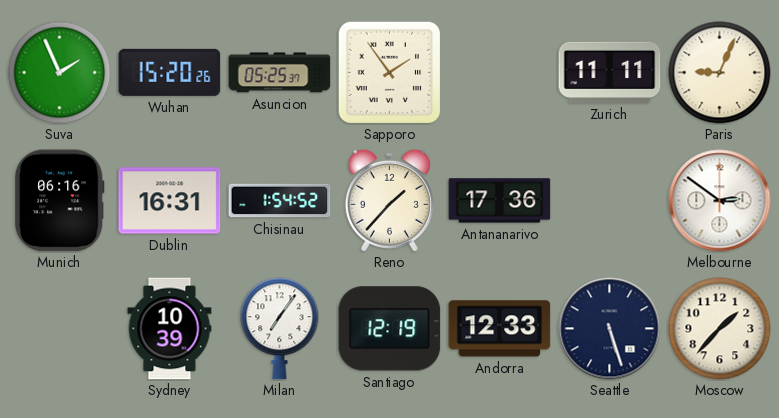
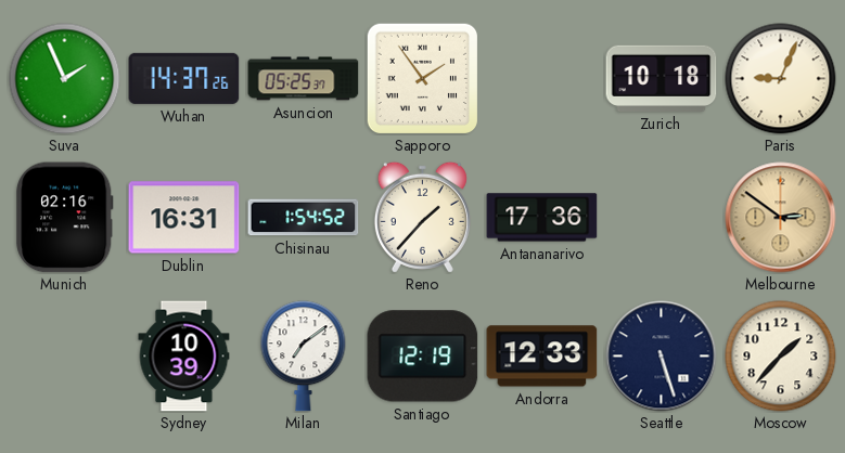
Wuhan: 15:20 -> 14:37 (184, 78)
Zurich: 11:11 -> 10:18 (662, 78)
Munich: 06:16 -> 02:16 (65, 218)
Melbourne dial: white -> champagne (781, 218)
Milan: 7:06 -> 7:09 (304, 357)
